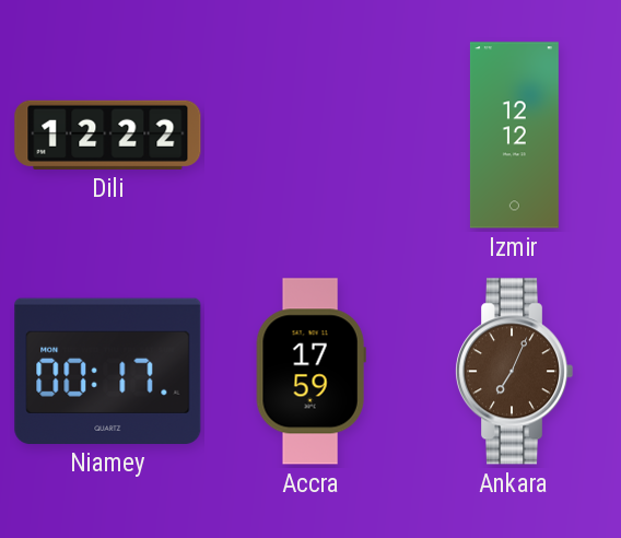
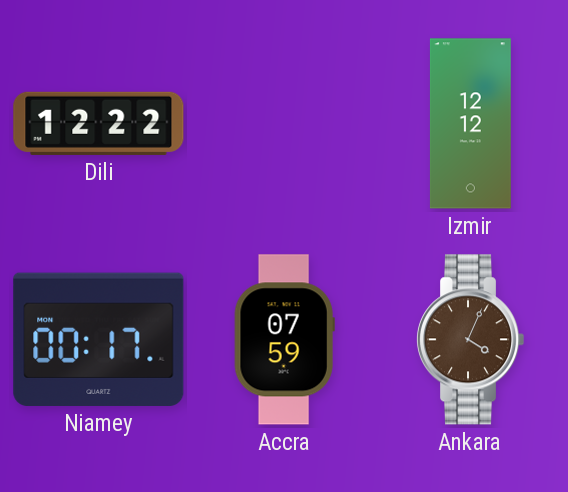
Accra: 17:59 -> 07:59 (284, 340)
Ankara: 7:04 -> 4:04 (470, 340)
